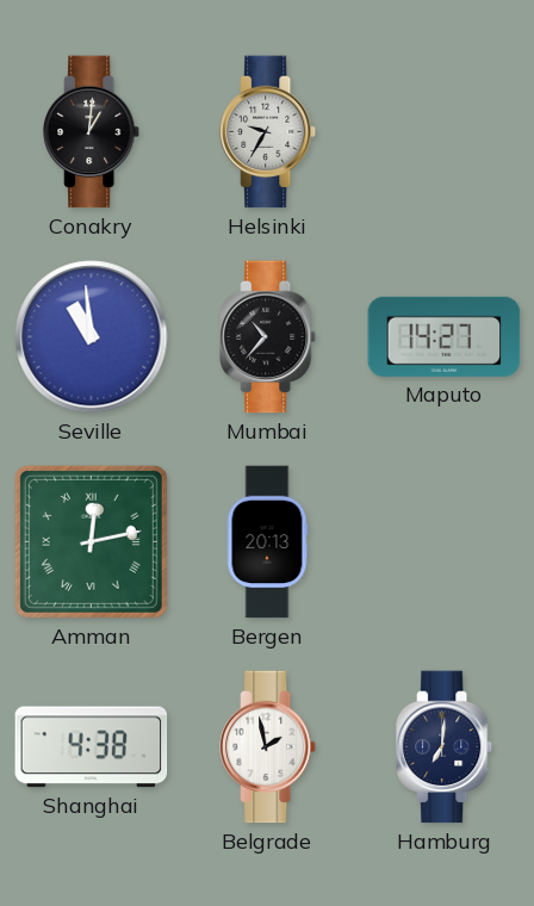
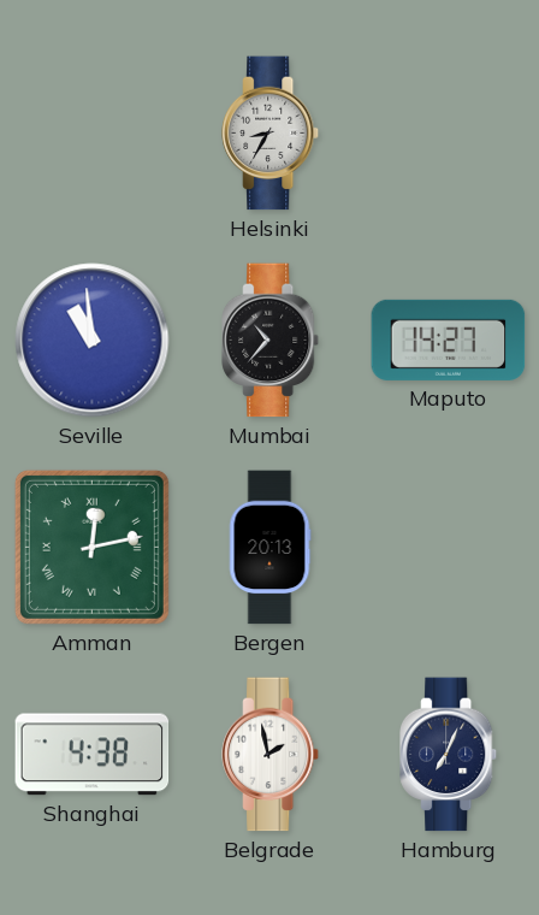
Conakry: 1:01 -> none (93, 132)
Helsinki: 9:35 -> 8:35 (272, 134)
Hamburg: 7:01 -> 7:04 (450, 755)
